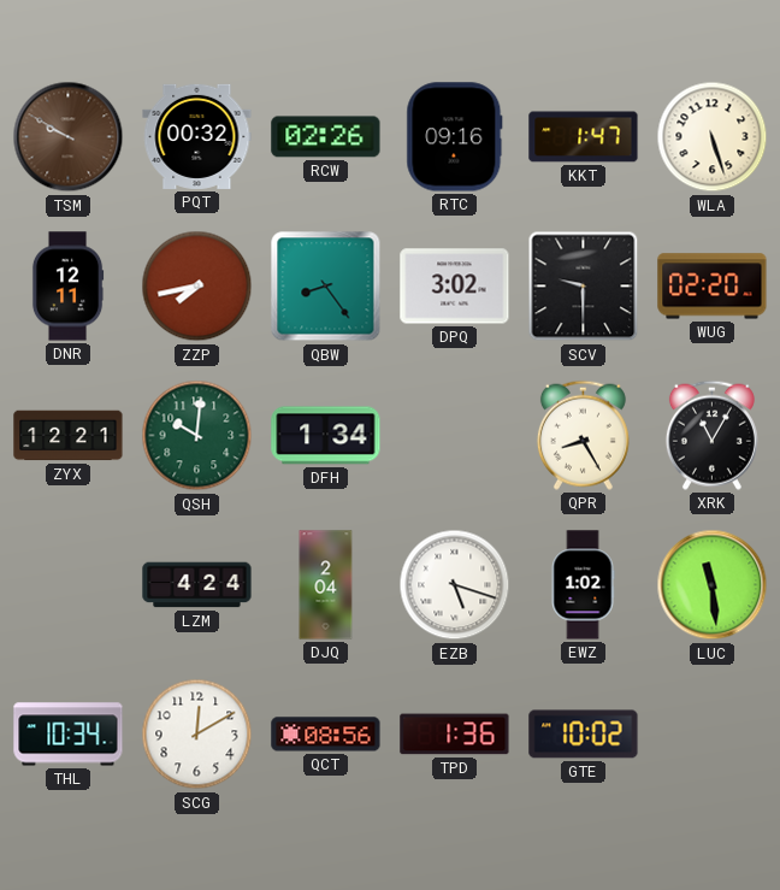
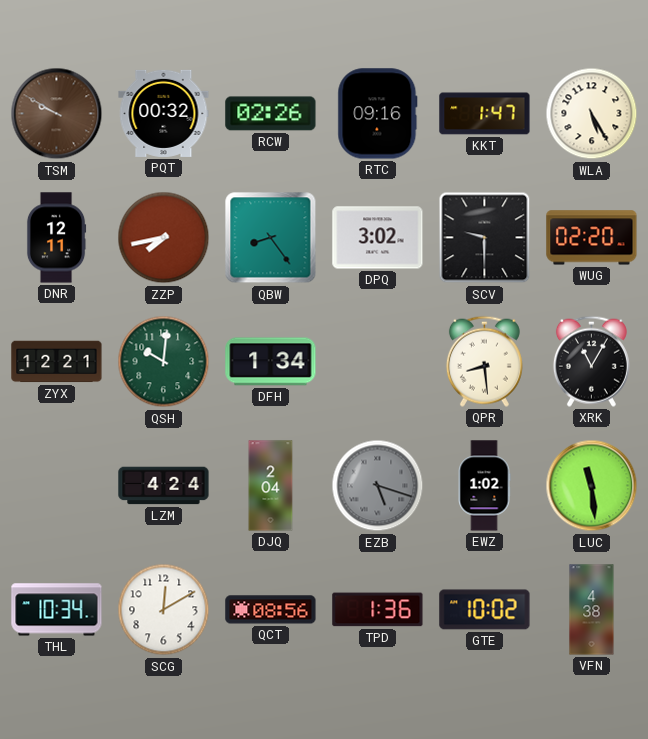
WLA: 5:27 -> 5:25 (592, 114)
QPR: 8:25 -> 8:29 (484, 361)
EZB dial: white -> grey (378, 486)
VFN: none -> 4:38 (592, 610)
